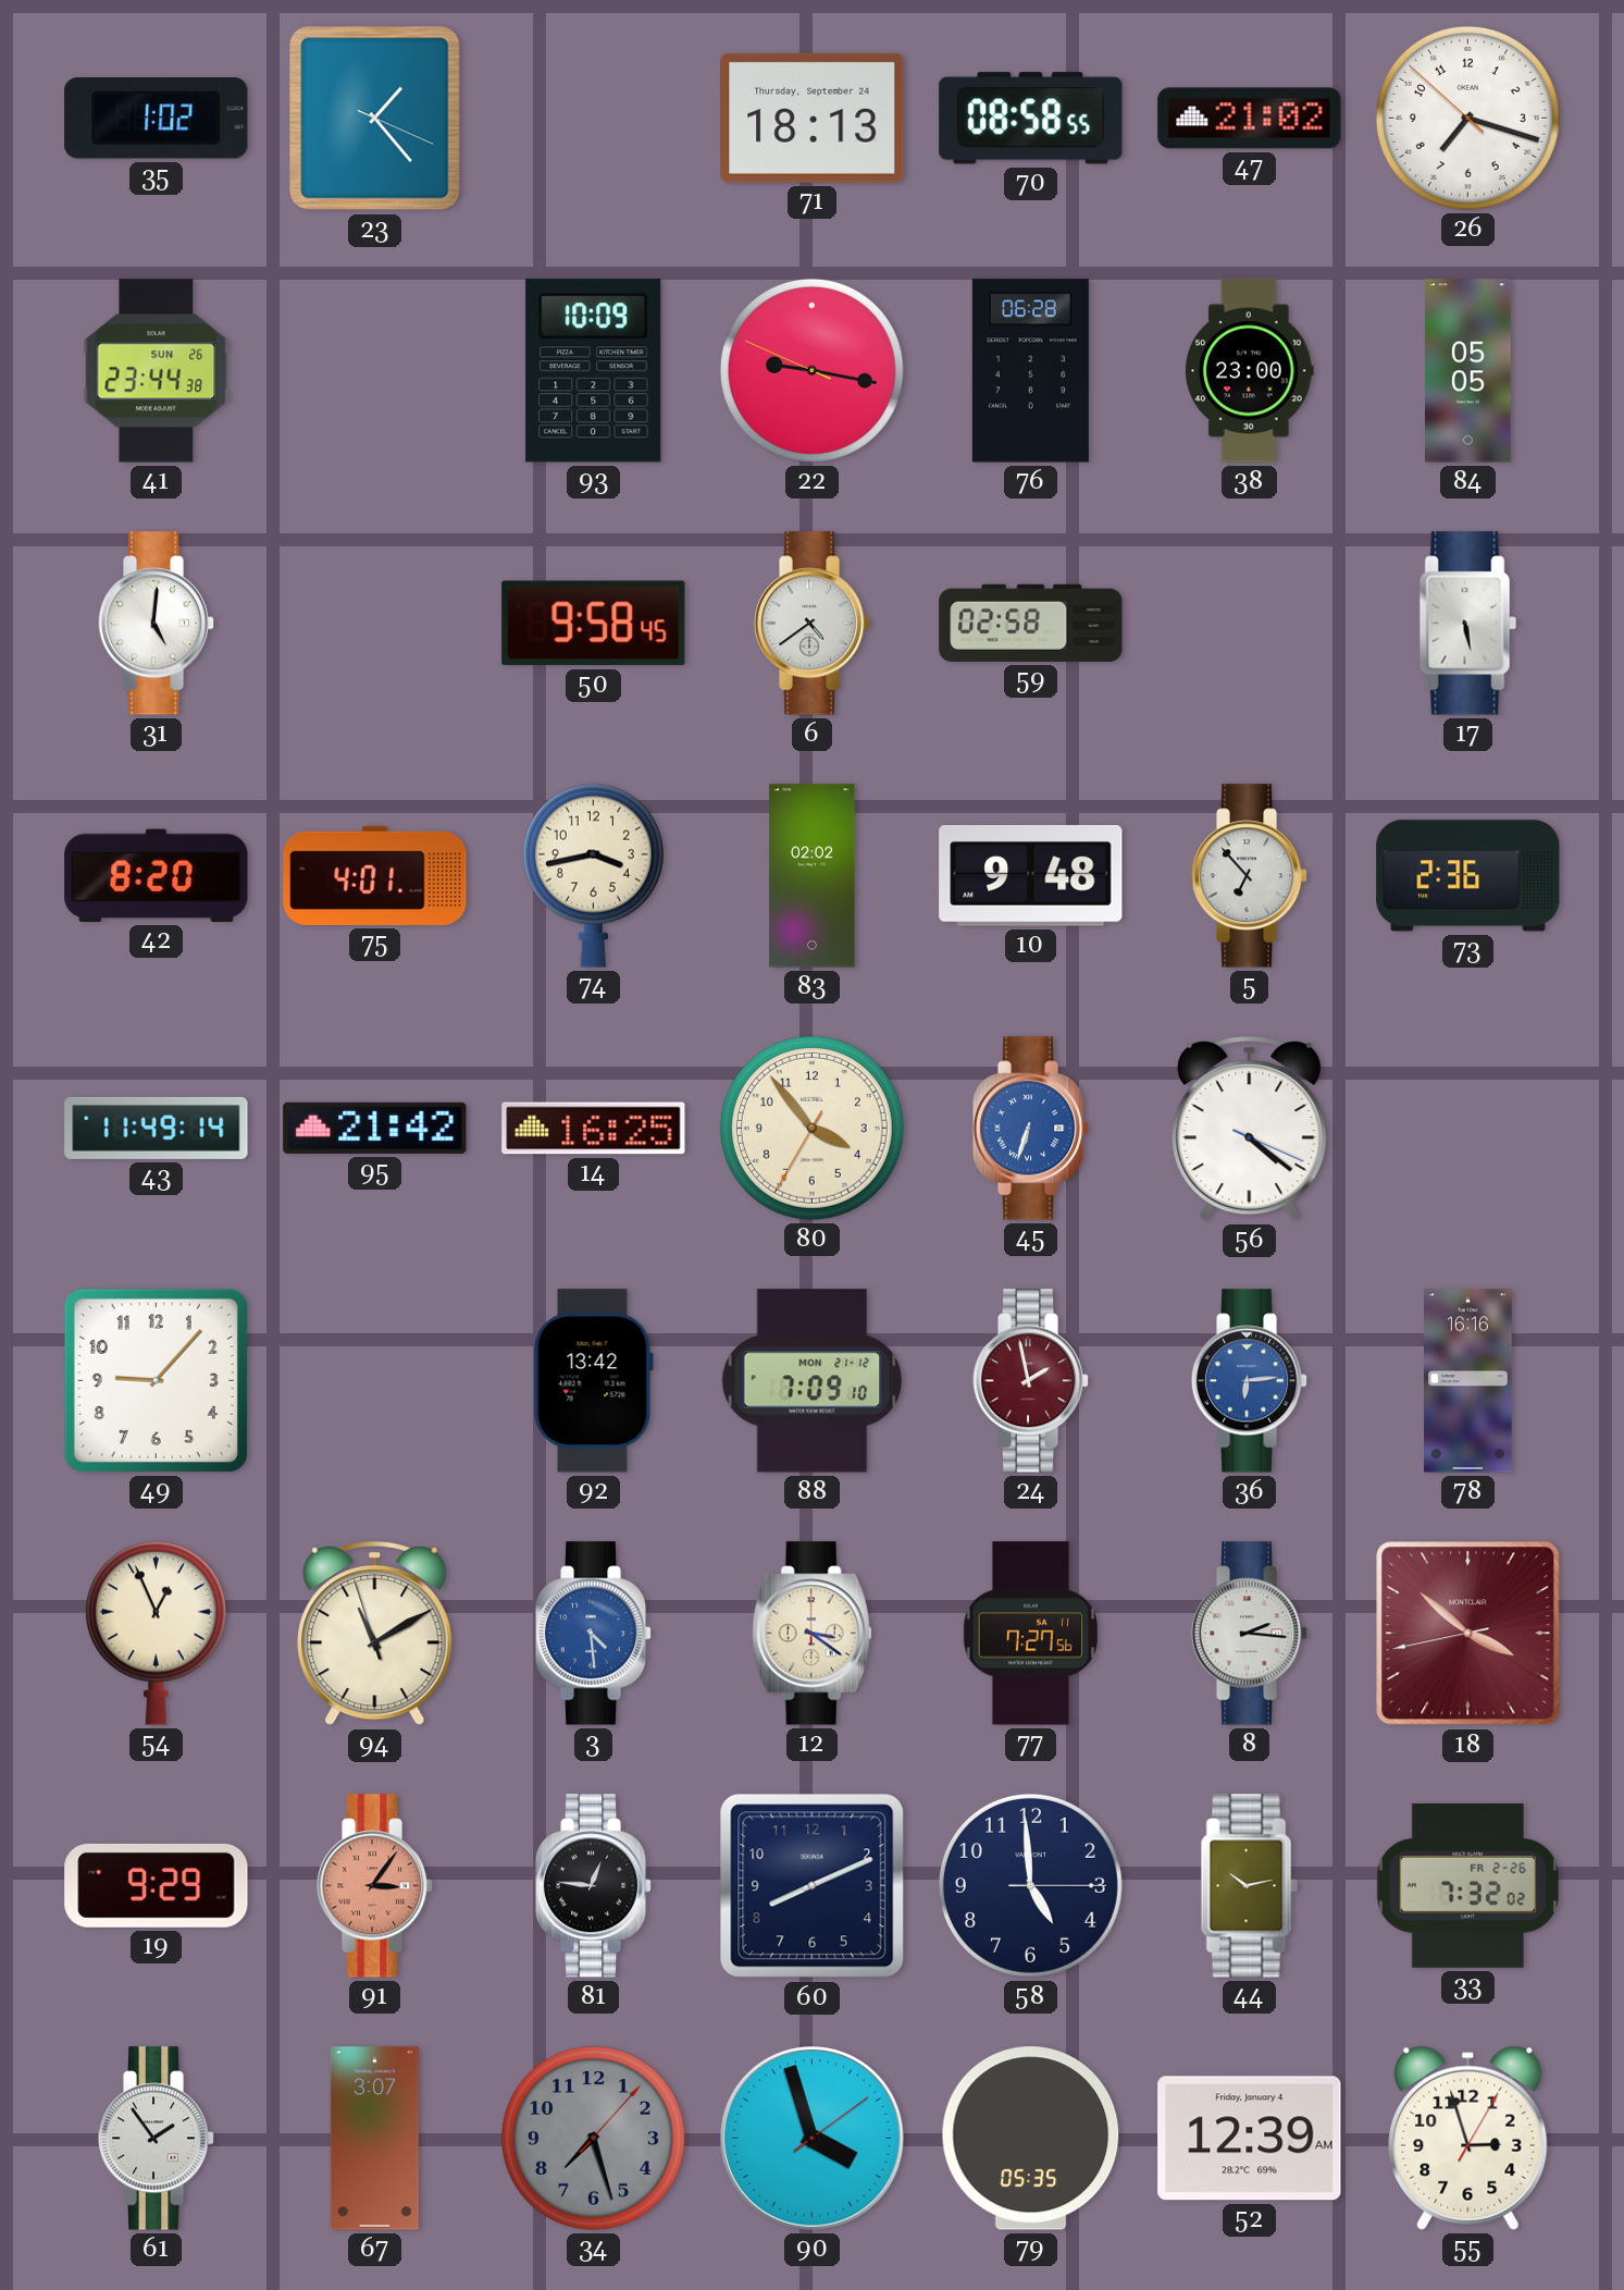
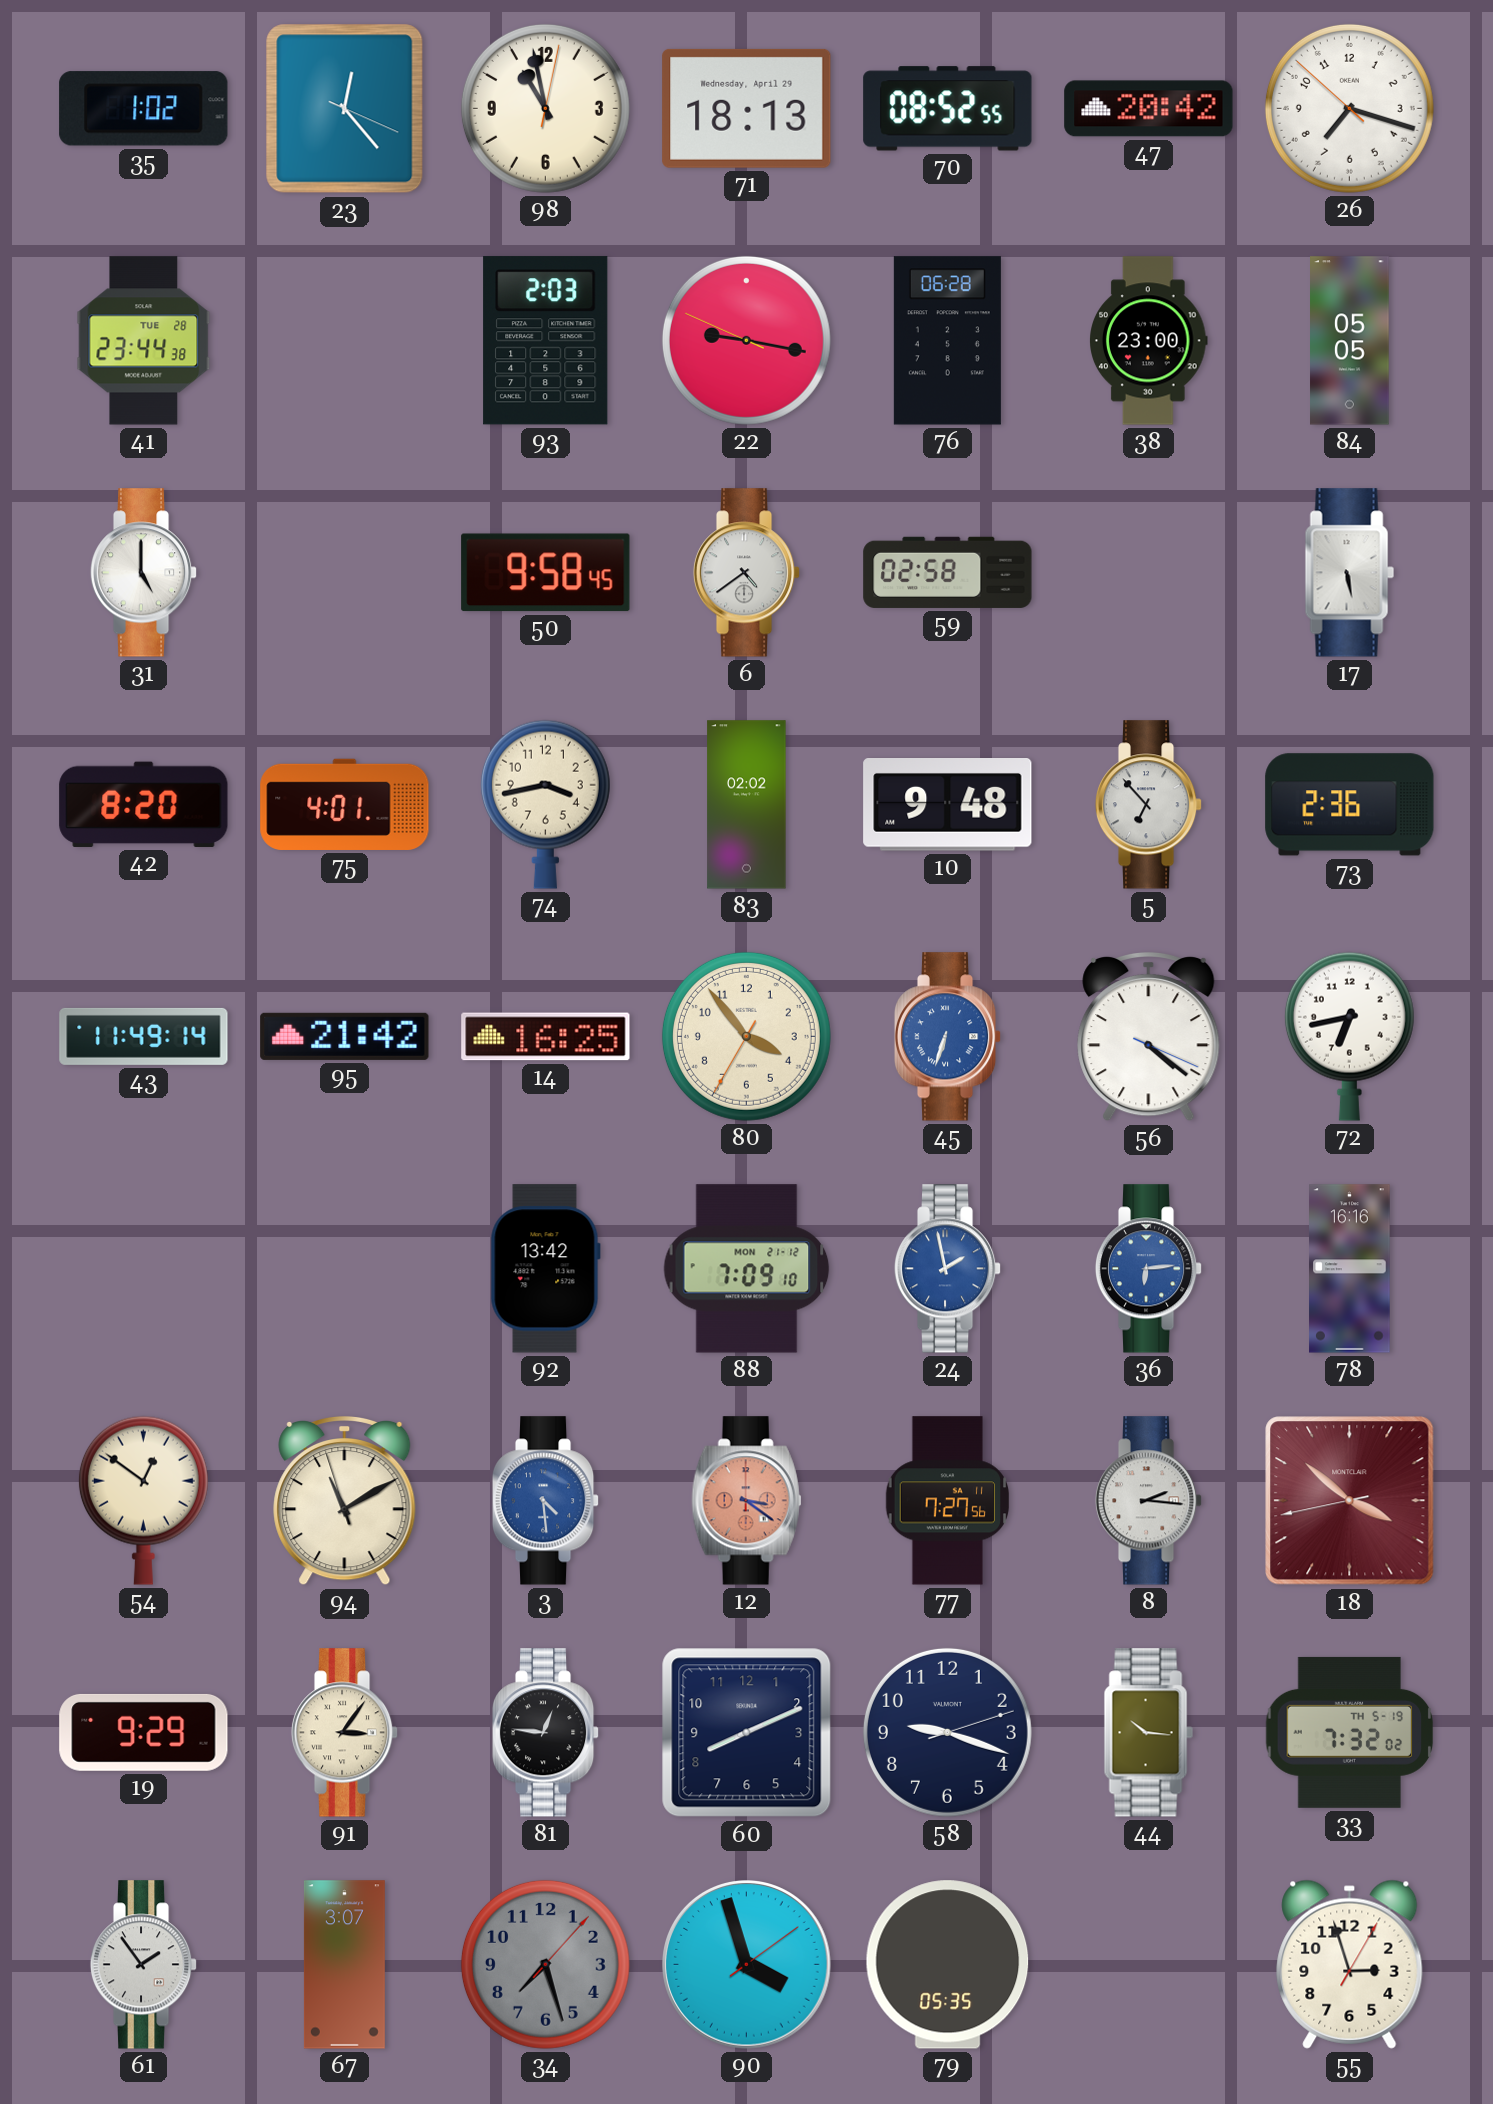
23: 1:23 -> 12:23 (345, 109)
98: none -> 10:58 (545, 108)
71 date: Thursday, September 24 -> Wednesday, April 29 (747, 108)
70: 08:58 -> 08:52 (948, 109)
47: 21:02 -> 20:42 (1149, 109)
41 date: SUN 26 -> TUE 28 (144, 341)
93: 10:09 -> 2:03 (546, 341)
31: 5:01 -> 5:00 (144, 573)
72: none -> 6:43 (1349, 1036)
49: 9:07 -> none (156, 1380)
24 dial: burgundy -> blue (948, 1269)
54: 12:56 -> 12:51 (143, 1500)
12 dial: cream -> salmon (747, 1501)
91 dial: salmon -> cream (345, 1733)
58: 4:59 -> 9:18 (947, 1732)
44: 10:13 -> 10:16 (1148, 1733)
33 date: FR 2-26 -> TH 5-19 (1350, 1732)
52: 12:39 -> none (1250, 2139)
